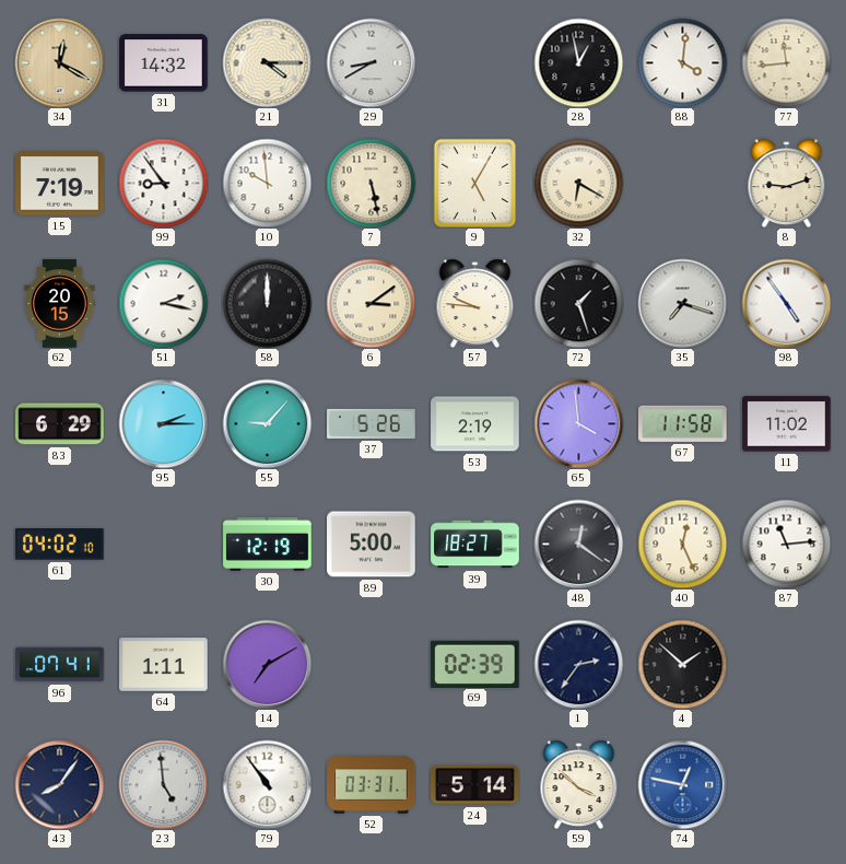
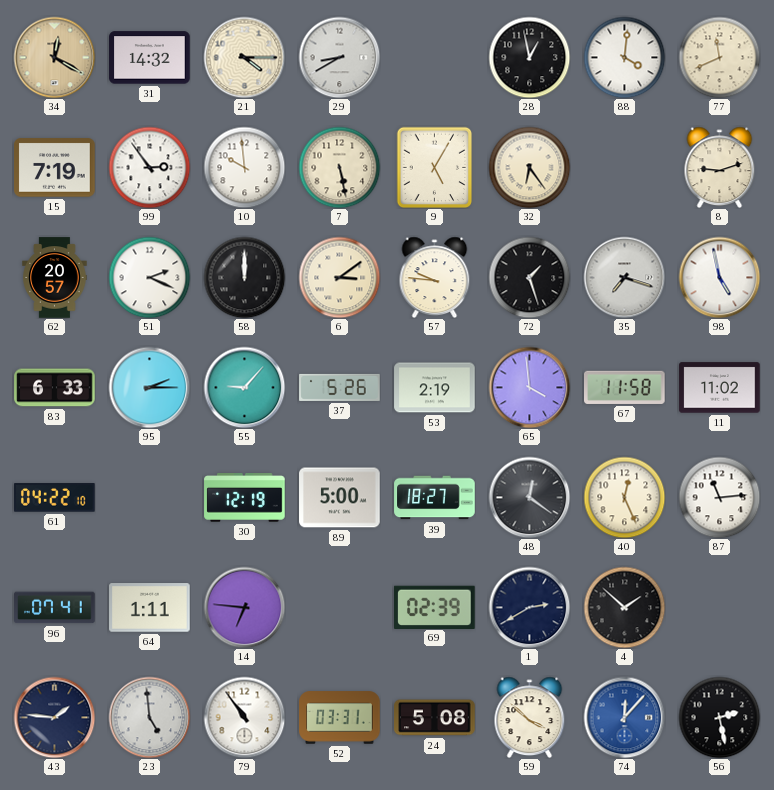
77: 11:44 -> 11:41 (719, 57)
99: 8:54 -> 2:54 (149, 167)
32: 6:20 -> 6:24 (529, 167)
62: 20:15 -> 20:57 (55, 278)
51: 2:17 -> 2:19 (149, 277)
98: 4:54 -> 4:58 (719, 277)
83: 6:29 -> 6:33 (55, 388)
61: 04:02 -> 04:22 (55, 498)
14: 7:10 -> 6:46 (244, 607)
1: 2:36 -> 2:40 (529, 607)
43: 8:06 -> 1:46 (54, 717)
24: 5:14 -> 5:08 (435, 718)
74: 12:47 -> 12:07 (624, 717)
56: none -> 2:28 (719, 717)
